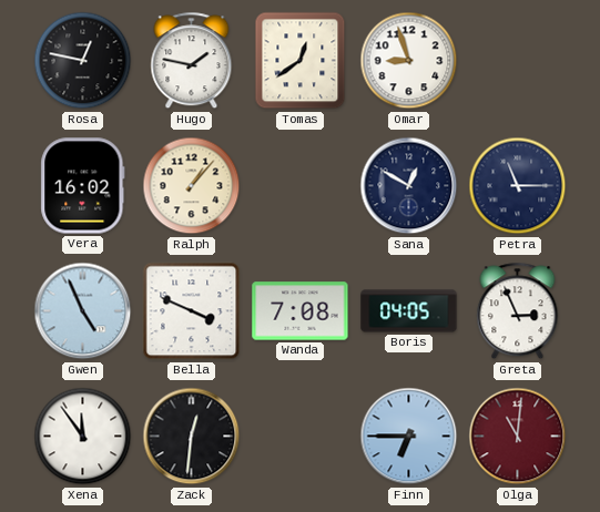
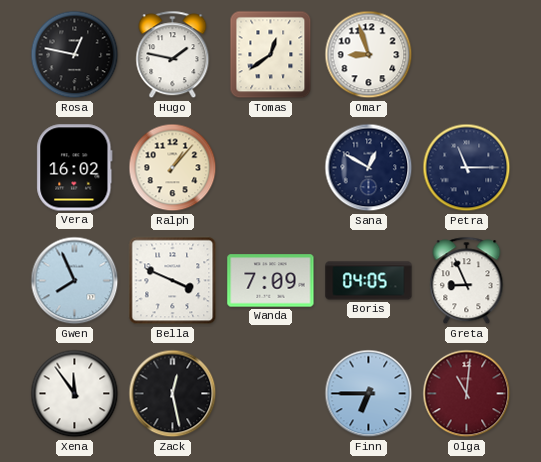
Gwen: 4:56 -> 7:56 (75, 281)
Wanda: 7:08 -> 7:09 (271, 281)
Greta: 2:56 -> 8:56 (467, 281)
Zack: 12:31 -> 12:28 (173, 394)
